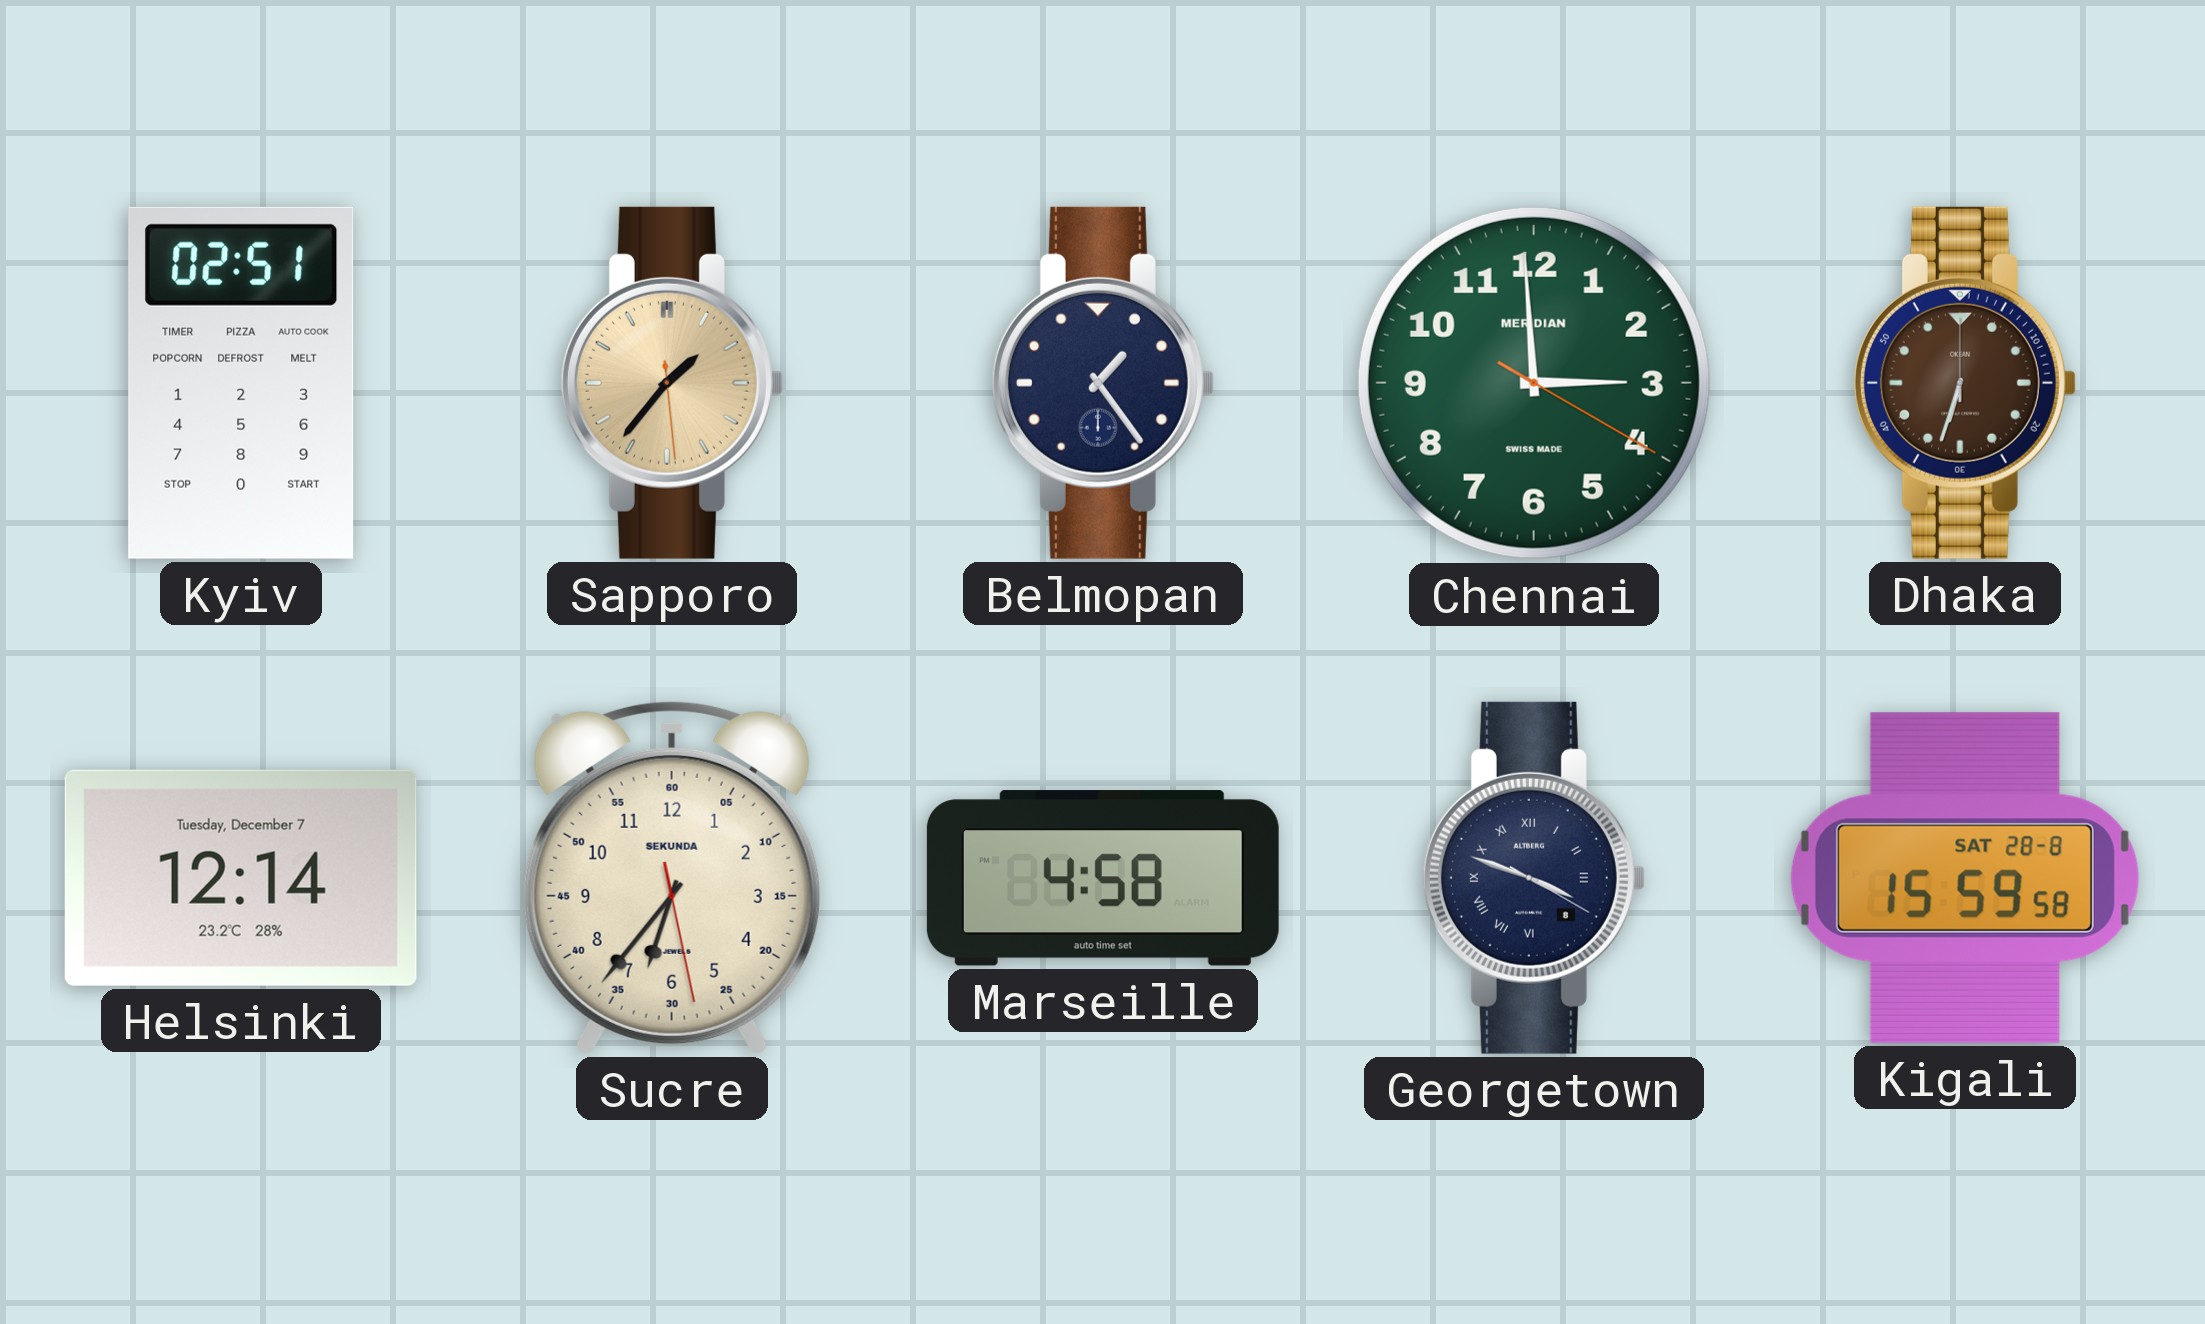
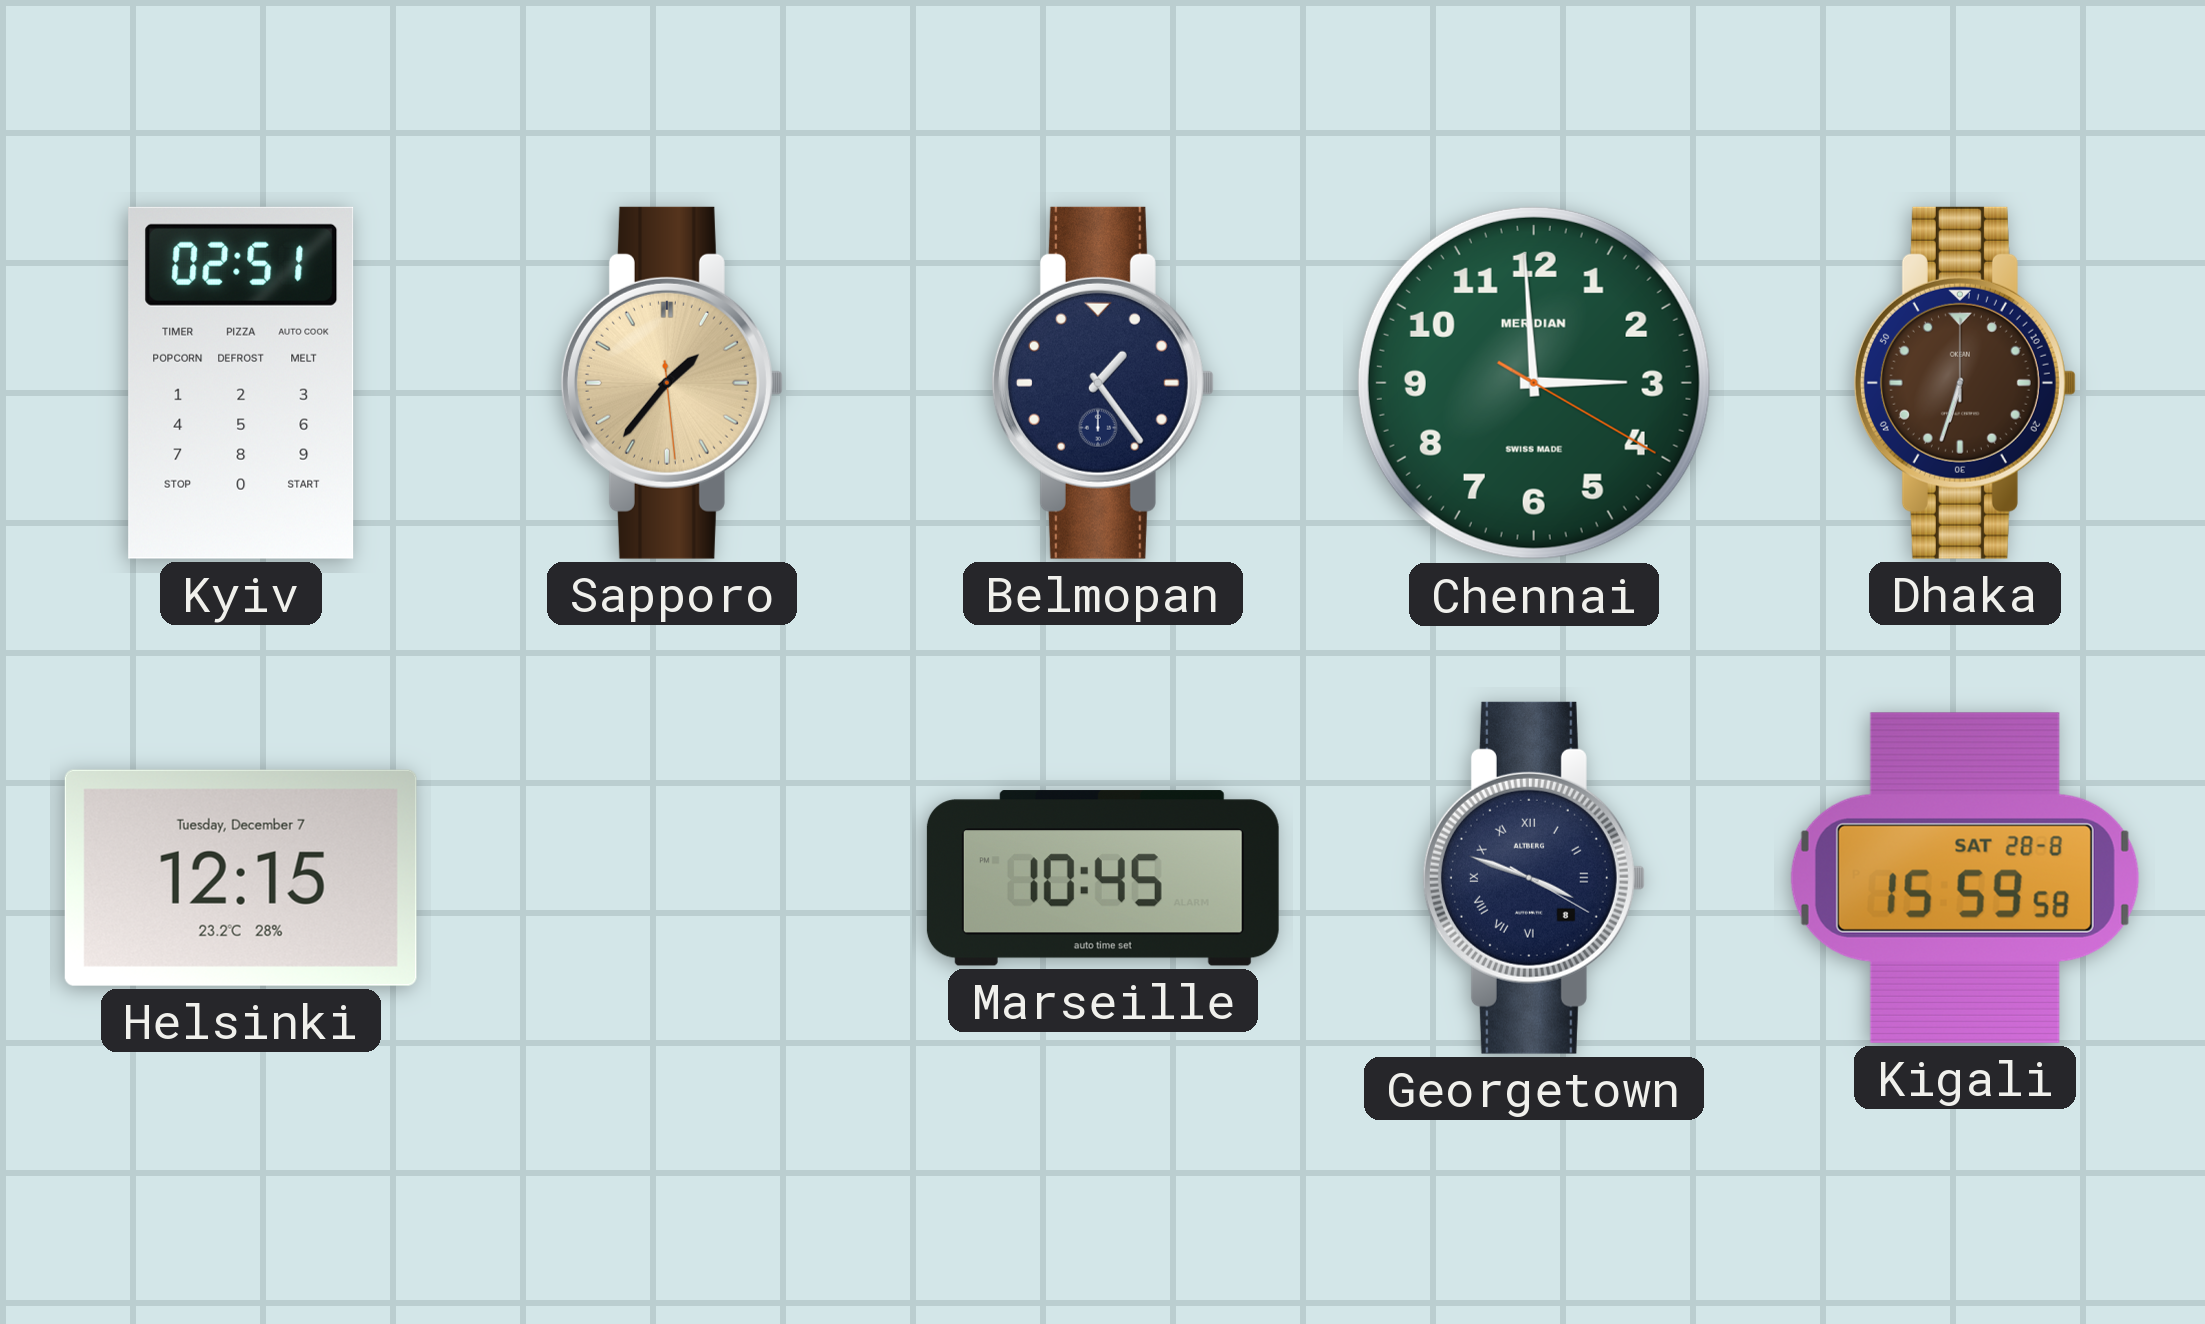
Helsinki: 12:14 -> 12:15 (241, 878)
Sucre: 6:36 -> none (672, 877)
Marseille: 4:58 -> 10:45 (1103, 878)
